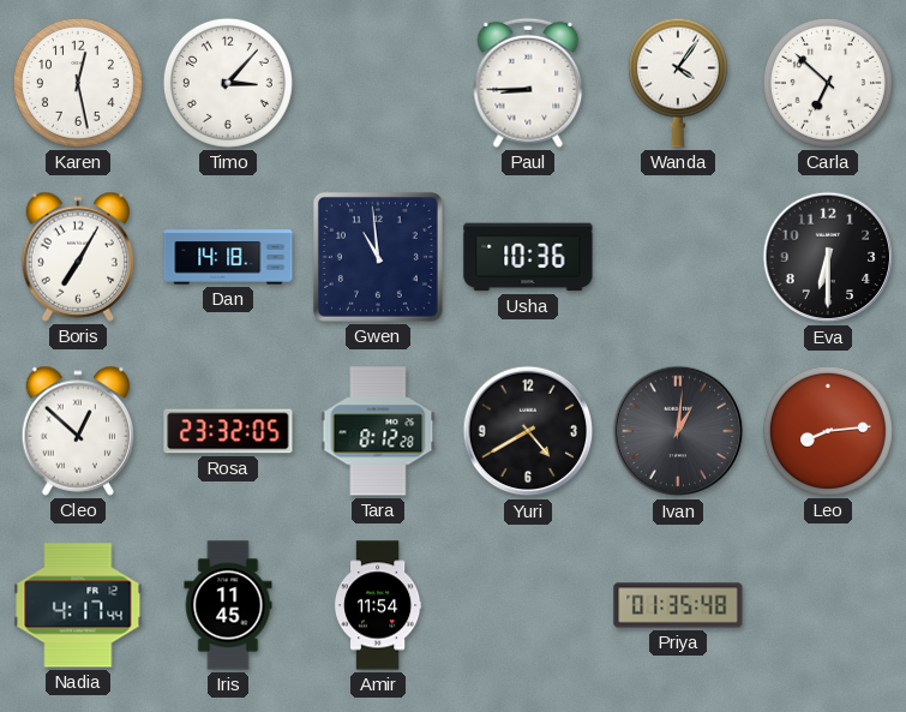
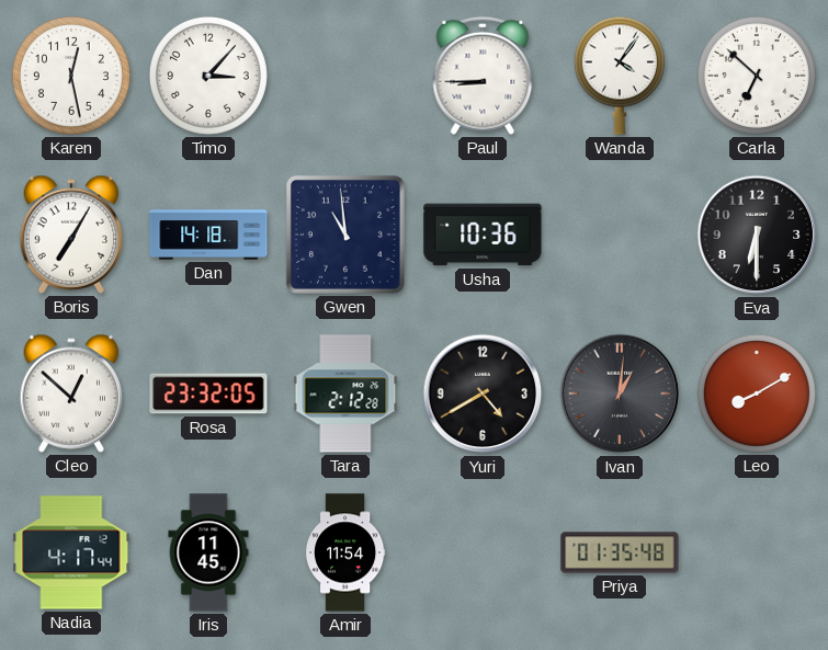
Tara: 8:12 -> 2:12 (345, 394)
Leo: 8:14 -> 8:10 (757, 394)
